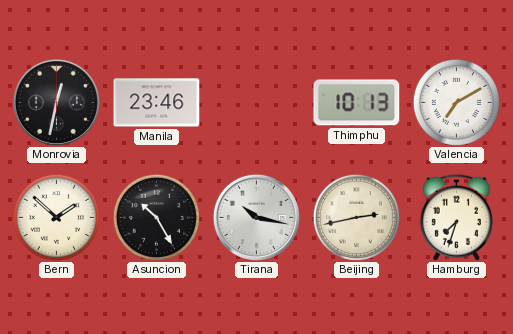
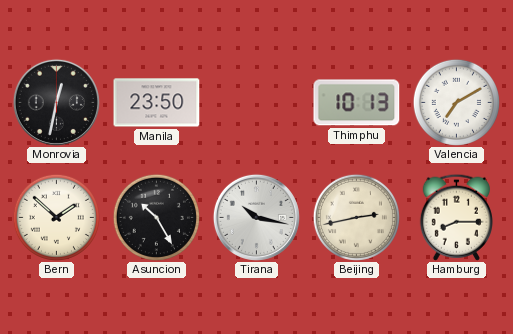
Manila: 23:46 -> 23:50 (157, 103)
Hamburg: 7:33 -> 8:15 (456, 217)
